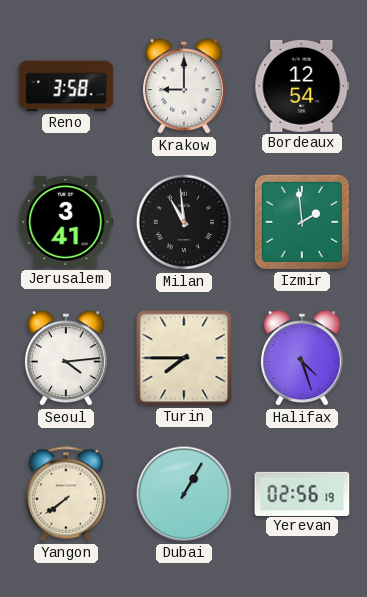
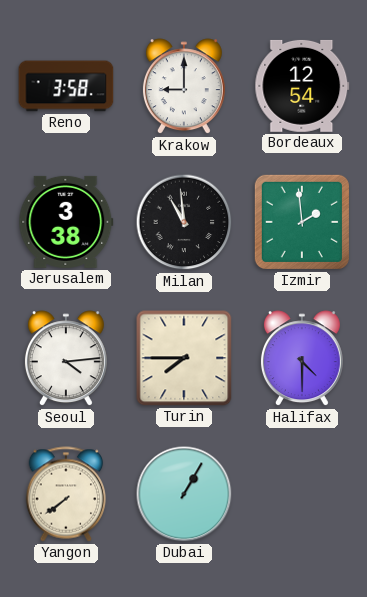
Jerusalem: 3:41 -> 3:38 (66, 222)
Halifax: 4:27 -> 4:30 (302, 359)
Yerevan: 02:56 -> none (302, 493)
